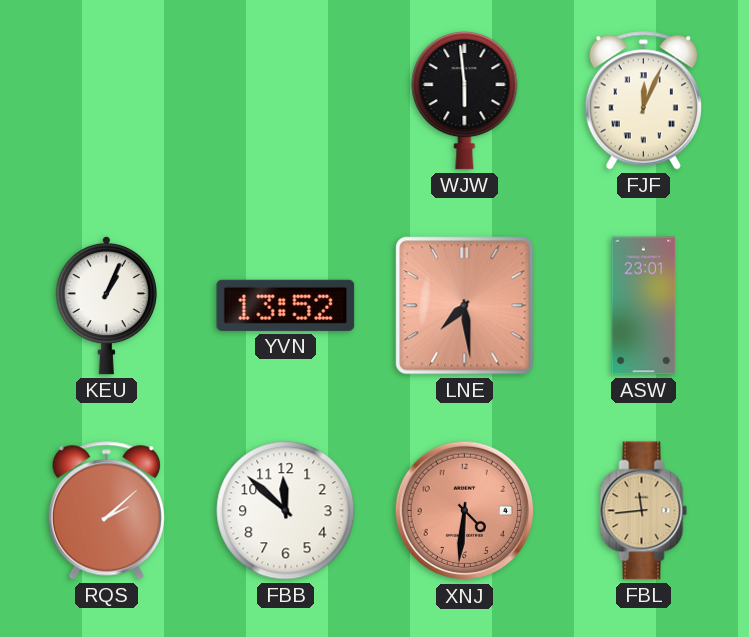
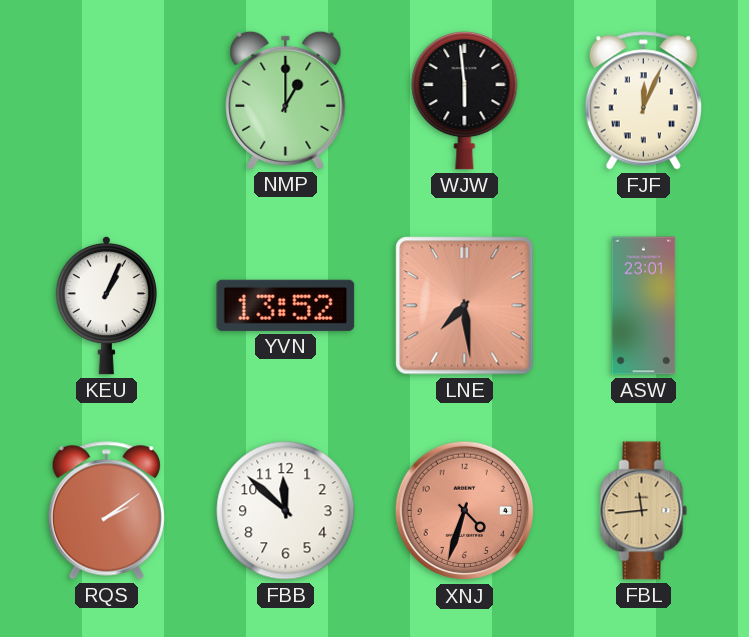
NMP: none -> 1:00 (286, 100)
RQS: 2:08 -> 2:09 (106, 511)
XNJ: 4:31 -> 4:33 (465, 511)
